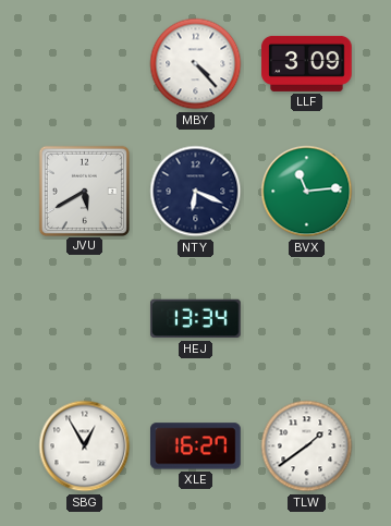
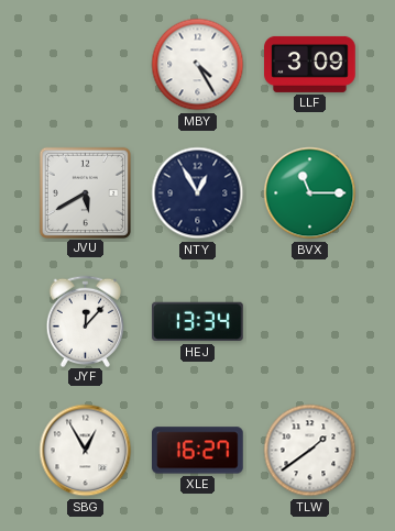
MBY: 4:23 -> 4:25 (198, 65)
NTY: 6:19 -> 12:55 (198, 193)
BVX: 11:14 -> 11:15 (310, 193)
JYF: none -> 12:07 (86, 321)
